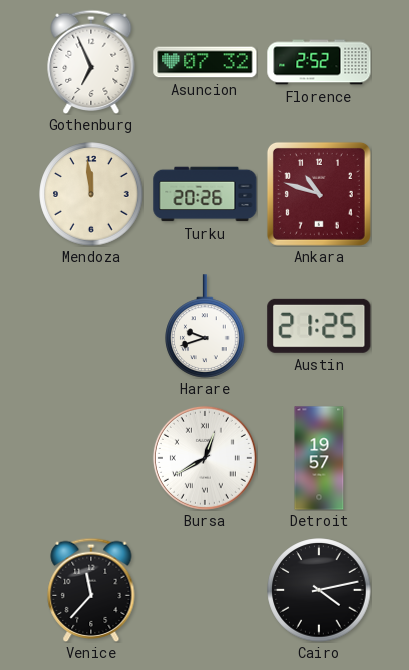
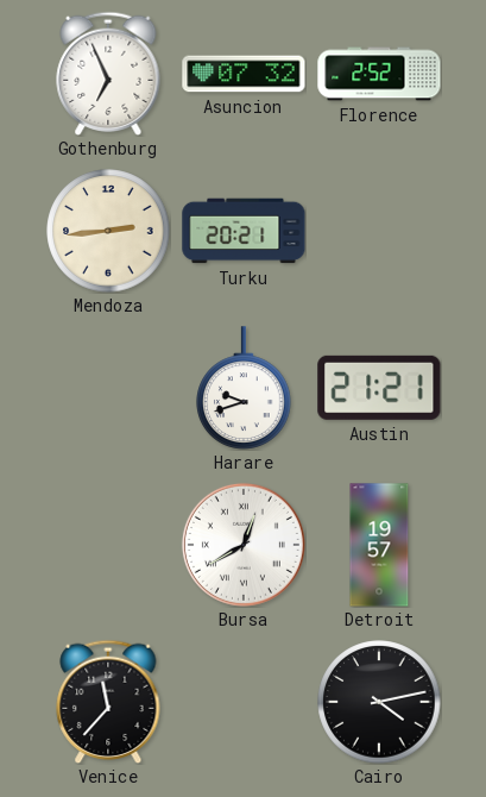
Mendoza: 11:59 -> 2:44 (108, 231)
Turku: 20:26 -> 20:21 (244, 231)
Ankara: 10:48 -> none (319, 194)
Austin: 21:25 -> 21:21 (379, 388)
